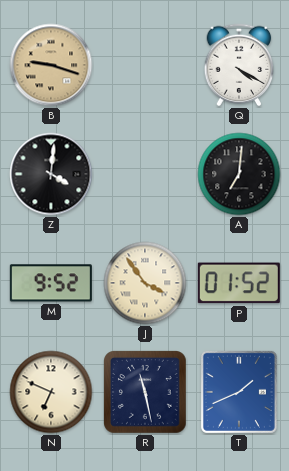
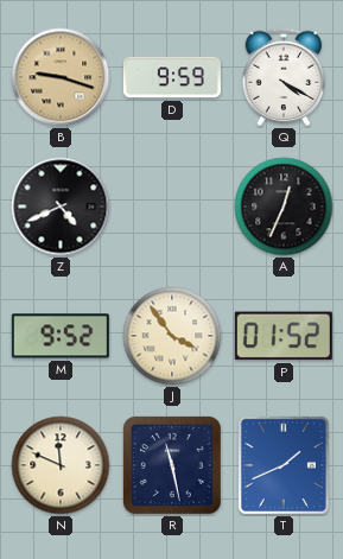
D: none -> 9:59 (172, 77)
Z: 4:01 -> 4:41 (61, 207)
A: 7:01 -> 12:34 (284, 207)
N: 6:49 -> 11:49 (61, 465)
